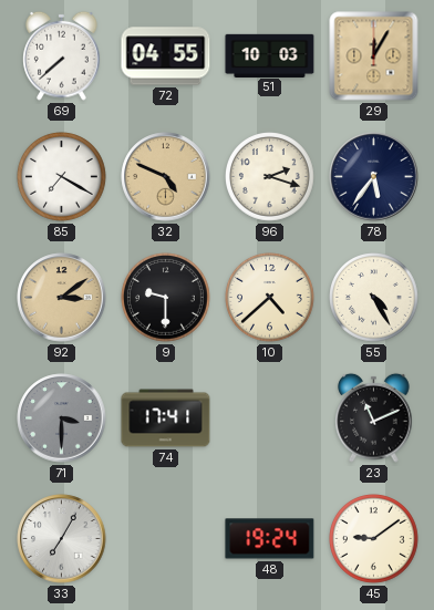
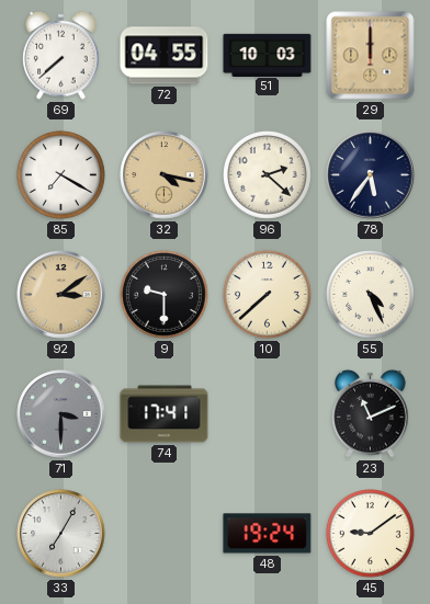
29: 12:05 -> 12:00 (371, 56)
32: 4:49 -> 4:17 (165, 175)
96: 2:18 -> 2:22 (268, 175)
10: 4:38 -> 7:38 (268, 295)
55: 4:25 -> 4:26 (371, 295)
